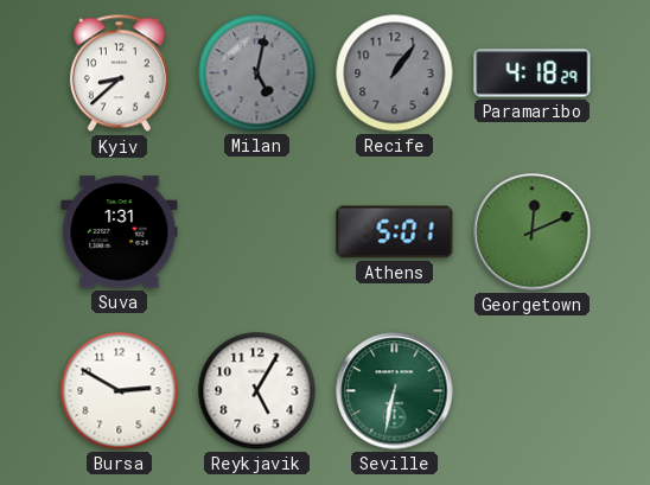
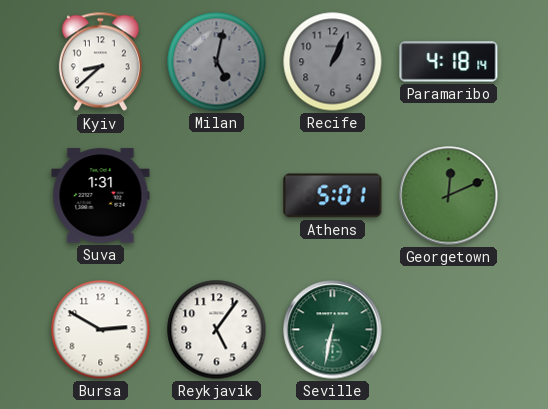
Recife: 1:06 -> 1:04 (333, 62)
Paramaribo: 4:18:29 -> 4:18:14 (449, 62)
Reykjavik: 5:05 -> 5:06 (217, 330)
